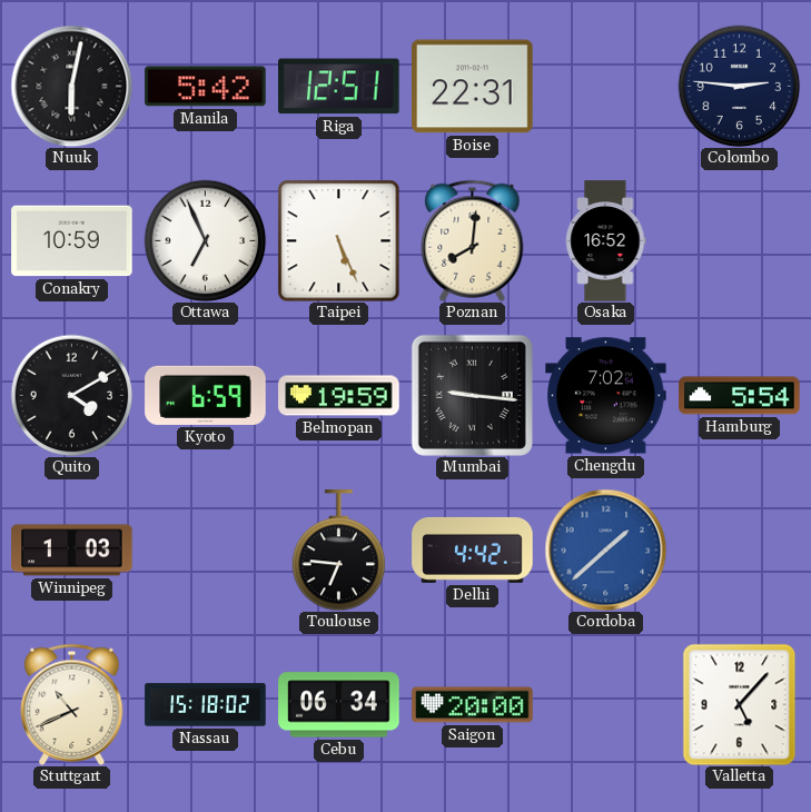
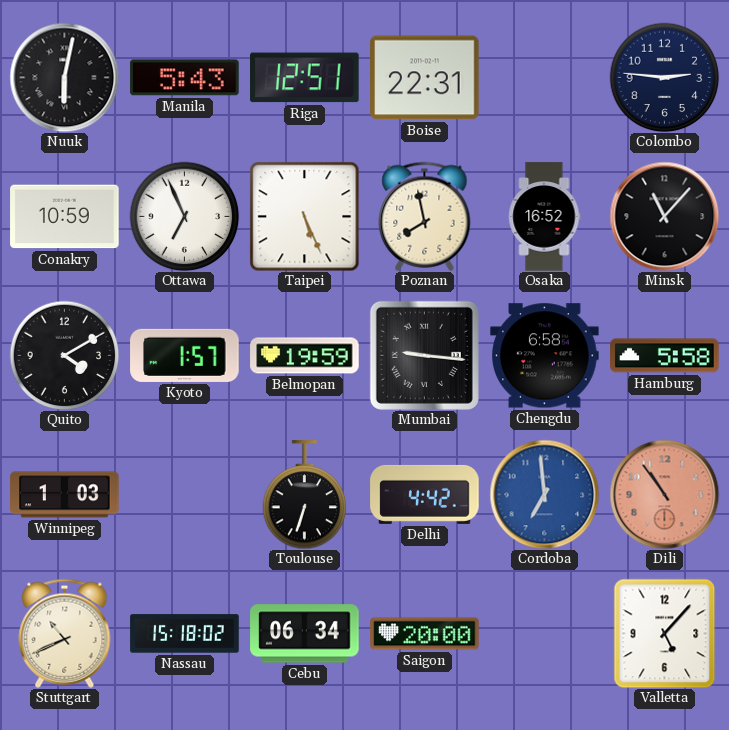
Manila: 5:42 -> 5:43 (185, 78)
Poznan: 8:01 -> 7:58 (425, 216)
Minsk: none -> 11:07 (664, 216)
Kyoto: 6:59 -> 1:57 (185, 355)
Chengdu: 7:02 -> 6:58 (545, 356)
Hamburg: 5:54 -> 5:58 (665, 356)
Toulouse: 6:46 -> 6:33 (305, 495)
Cordoba: 1:38 -> 6:59 (544, 494)
Dili: none -> 10:54 (664, 494)
